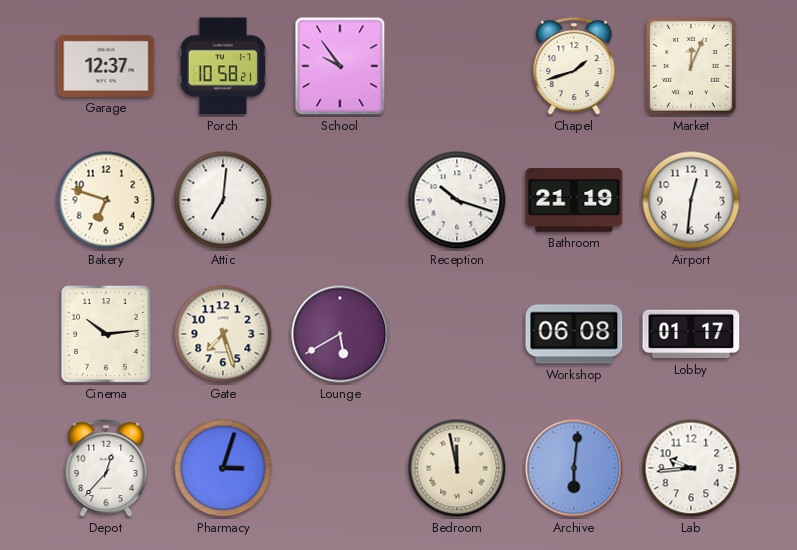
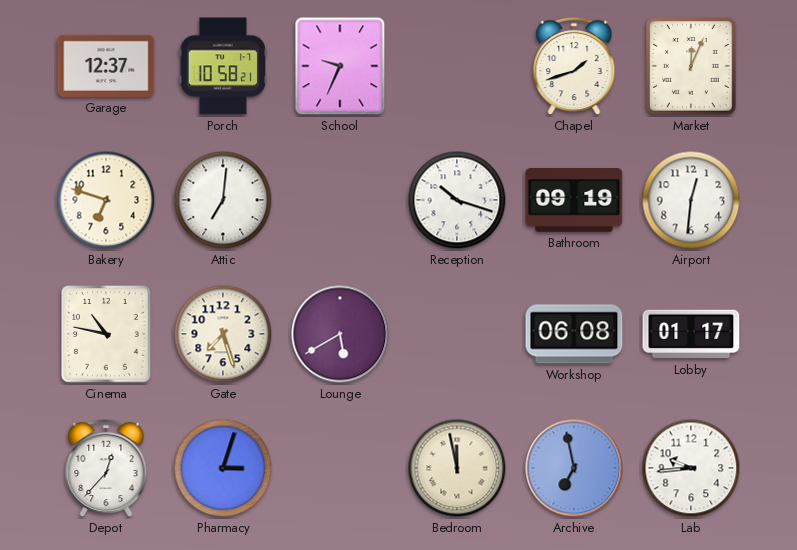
School: 9:54 -> 9:34 (340, 66)
Bathroom: 21:19 -> 09:19 (574, 200)
Cinema: 10:14 -> 10:47 (107, 334)
Archive: 6:01 -> 6:58 (574, 468)
